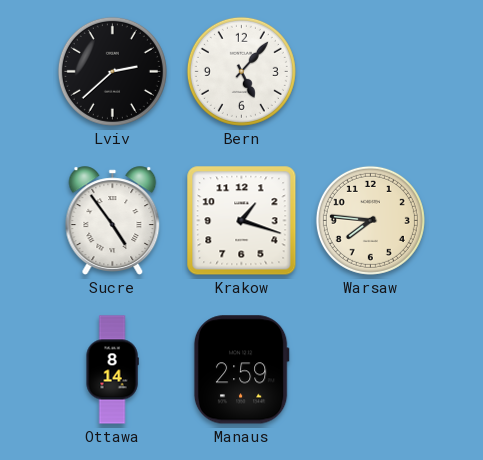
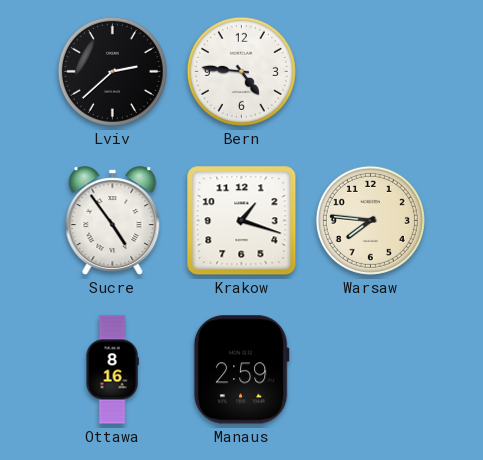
Bern: 5:07 -> 4:46 (241, 71)
Ottawa: 8:14 -> 8:16 (112, 370)
